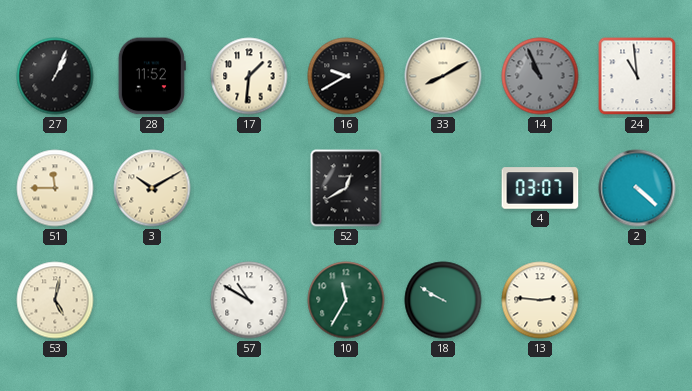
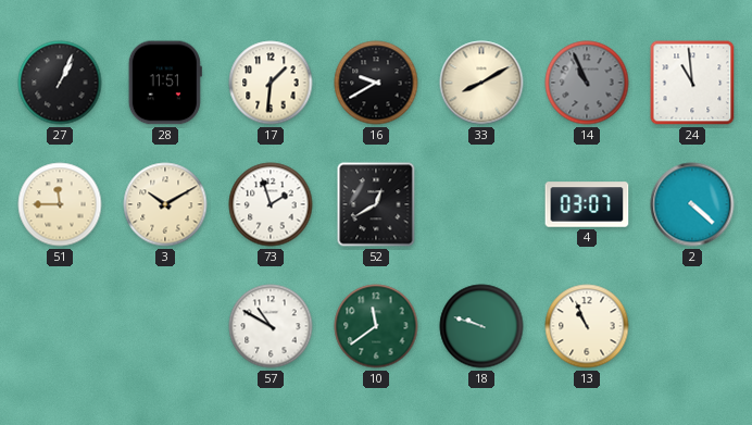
28: 11:52 -> 11:51 (165, 83)
73: none -> 1:57 (271, 204)
53: 5:02 -> none (55, 300)
10: 11:35 -> 11:39 (376, 326)
18: 9:50 -> 9:48 (481, 326)
13: 2:46 -> 10:56 (587, 326)
